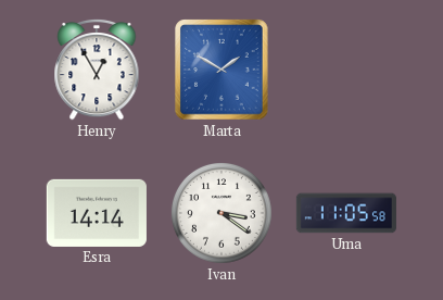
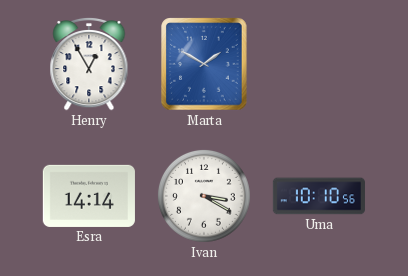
Ivan: 3:21 -> 3:20 (204, 196)
Uma: 11:05 -> 10:10 (319, 196)
